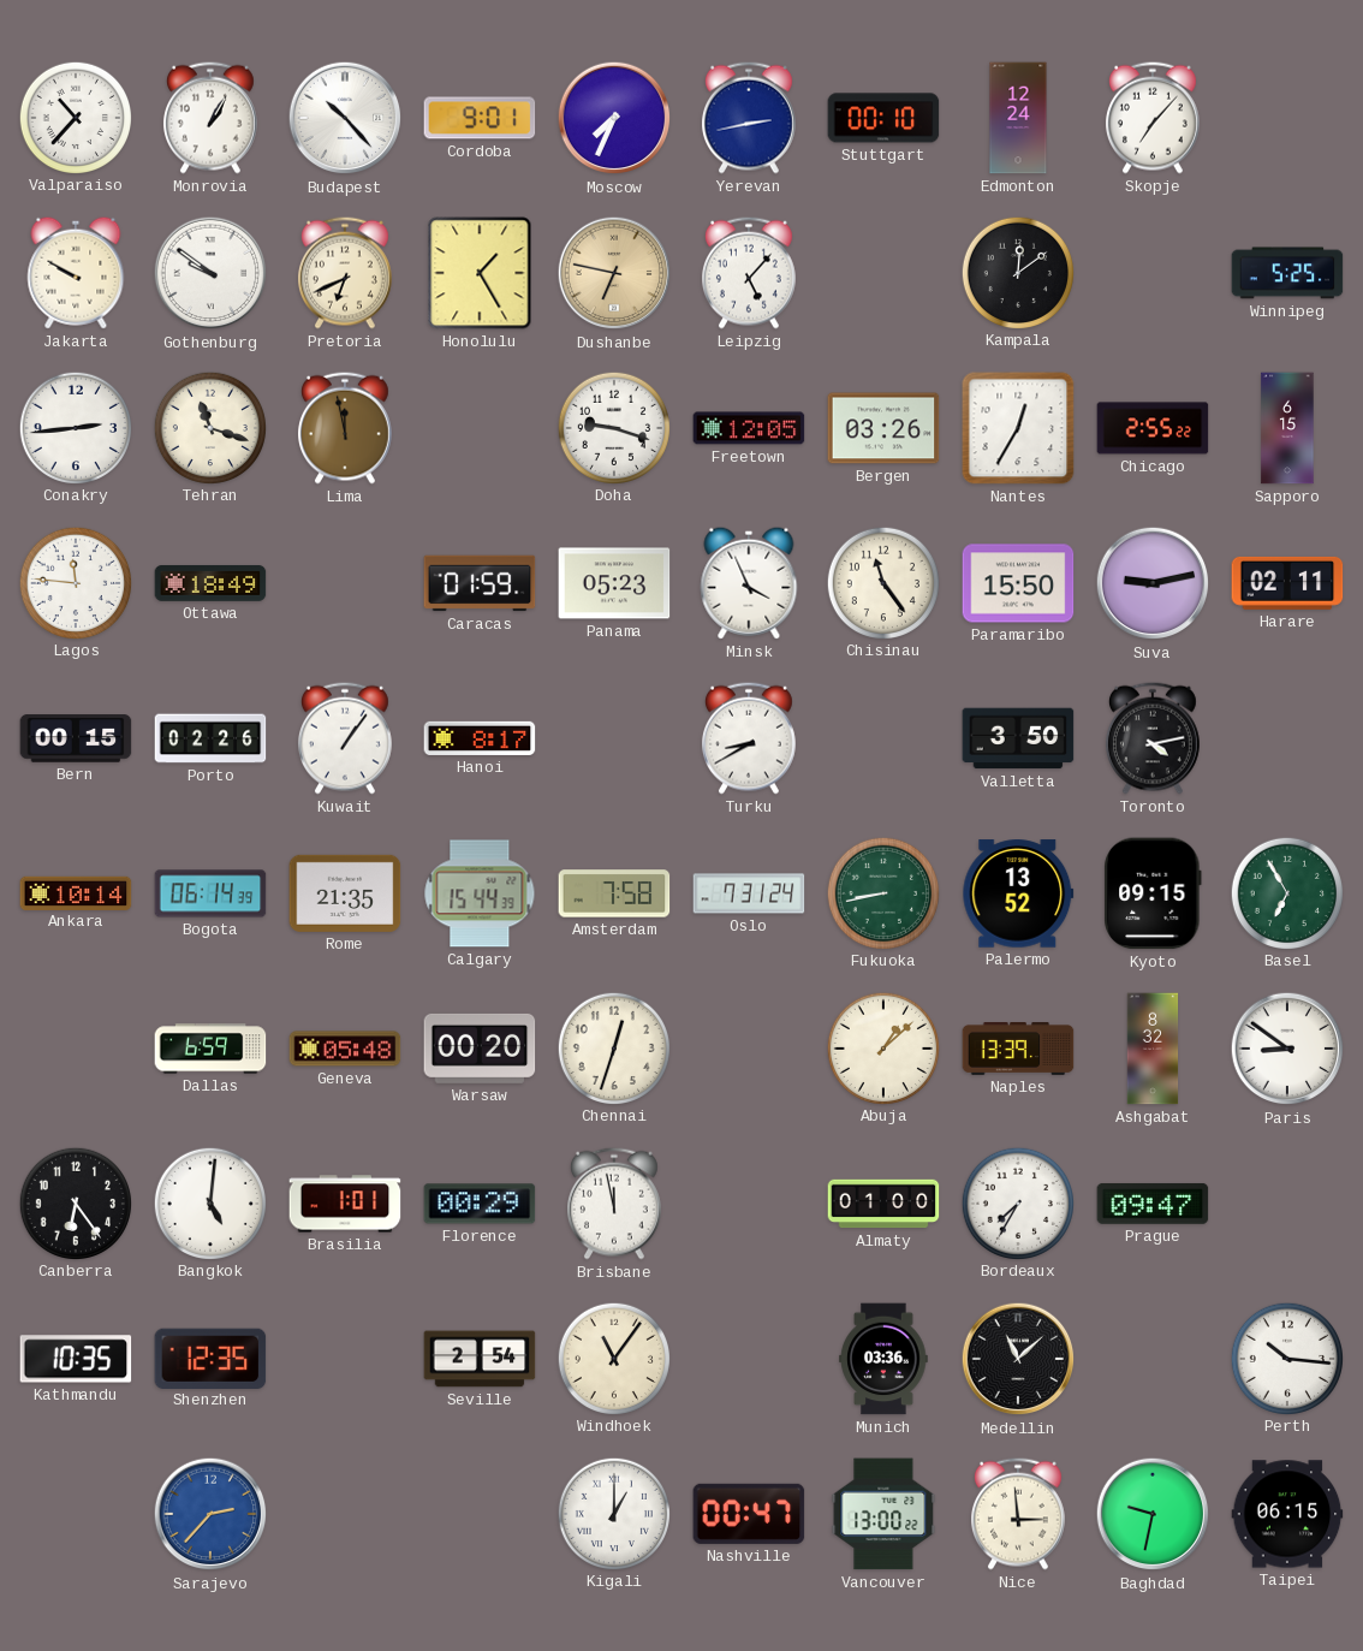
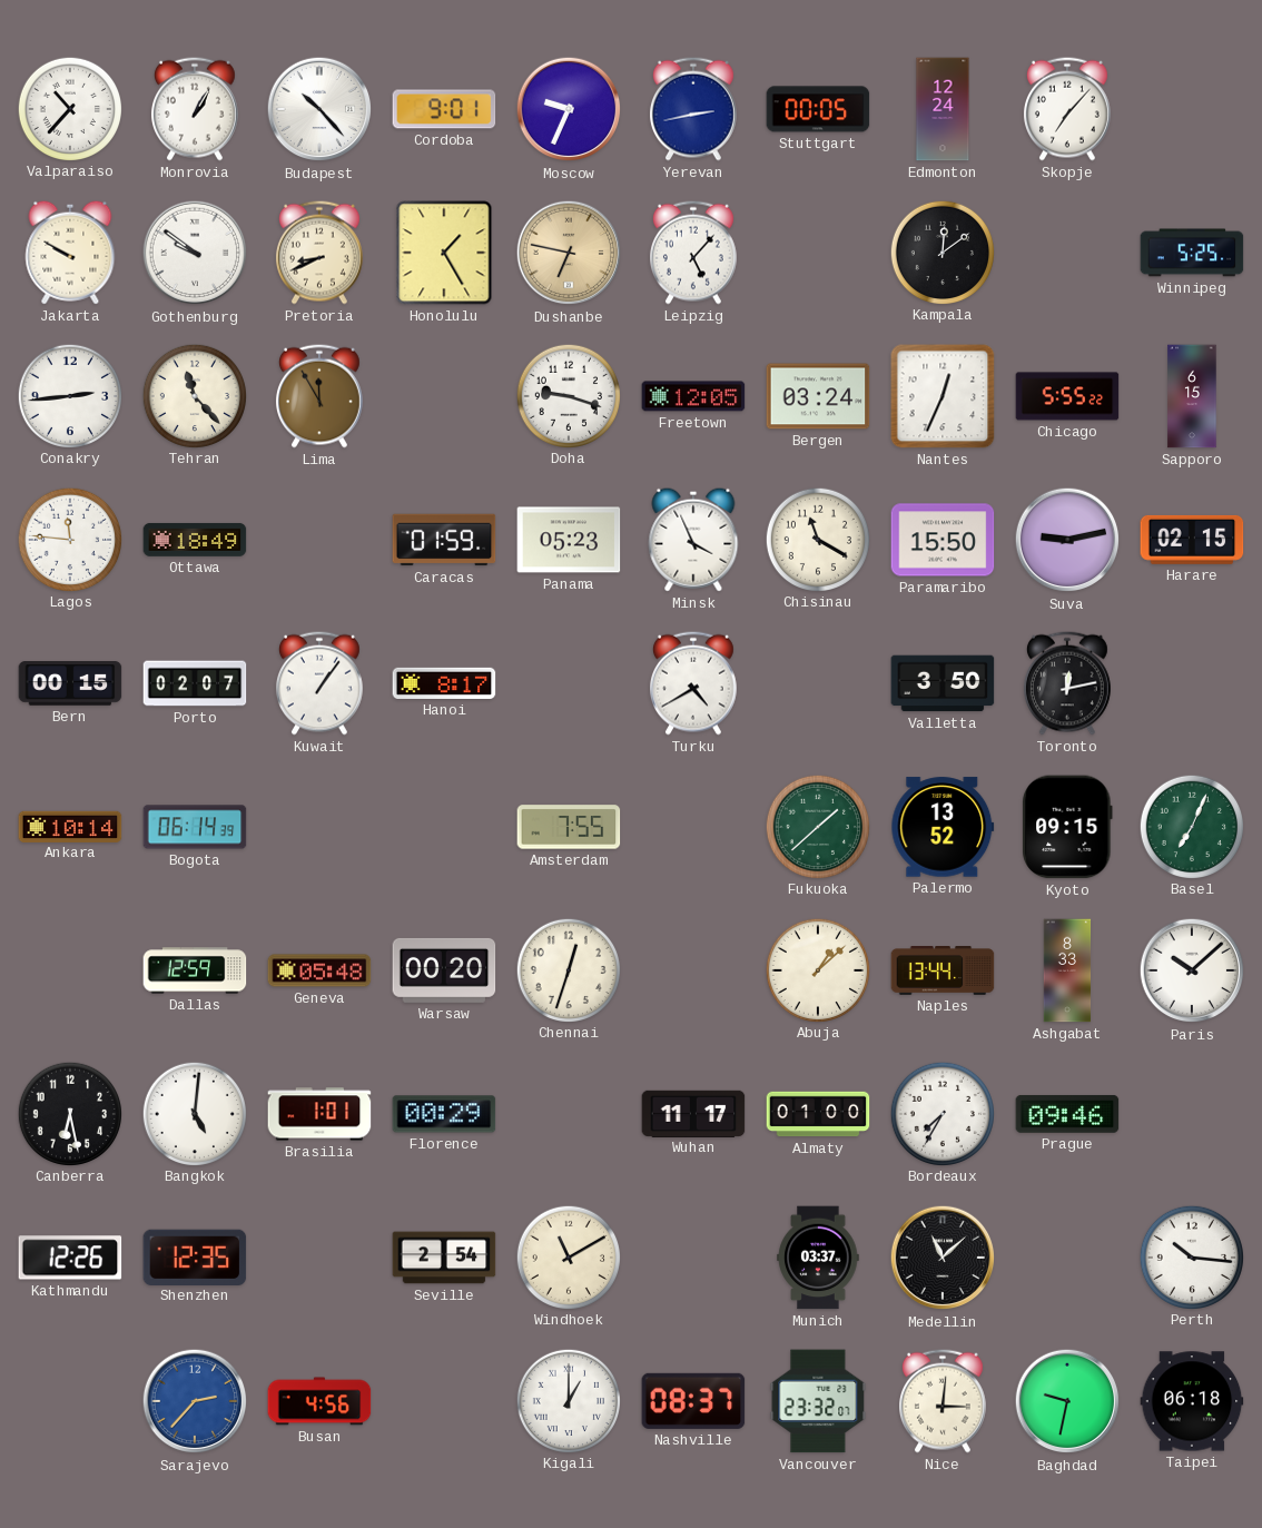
Moscow: 7:34 -> 9:34 (569, 109)
Stuttgart: 00:10 -> 00:05 (818, 109)
Pretoria: 6:41 -> 8:41 (319, 253)
Tehran: 11:18 -> 11:23 (194, 395)
Lima: 11:58 -> 11:55 (319, 396)
Bergen: 03:26 -> 03:24 (818, 396)
Nantes: 12:35 -> 12:34 (943, 396)
Chicago: 2:55 -> 5:55 (1067, 396)
Chisinau: 11:24 -> 11:20 (817, 539)
Harare: 02:11 -> 02:15 (1192, 540)
Porto: 02:26 -> 02:07 (195, 683)
Turku: 8:40 -> 4:40 (693, 683)
Toronto: 4:13 -> 12:13 (1067, 683)
Rome: 21:35 -> none (345, 893)
Calgary: 15:44 -> none (480, 893)
Amsterdam: 7:58 -> 7:55 (569, 827)
Oslo: 7:31 -> none (749, 893)
Fukuoka: 8:43 -> 1:38 (817, 826)
Basel: 6:55 -> 7:04 (1191, 826)
Dallas: 6:59 -> 12:59 (195, 970)
Naples: 13:39 -> 13:44 (943, 972)
Ashgabat: 8:32 -> 8:33 (1067, 970)
Paris: 8:51 -> 10:08 (1192, 970)
Canberra: 6:24 -> 6:28 (69, 1113)
Brisbane: 11:58 -> none (614, 1204)
Wuhan: none -> 11:17 (693, 1113)
Prague: 09:47 -> 09:46 (1067, 1114)
Kathmandu: 10:35 -> 12:26 (70, 1258)
Windhoek: 11:06 -> 11:10 (568, 1256)
Munich: 03:36 -> 03:37 (818, 1258)
Busan: none -> 4:56 (319, 1401)
Nashville: 00:47 -> 08:37 (693, 1401)
Vancouver: 13:00 -> 23:32 (818, 1401)
Nice: 2:59 -> 3:01 (943, 1401)
Taipei: 06:15 -> 06:18 (1192, 1401)
